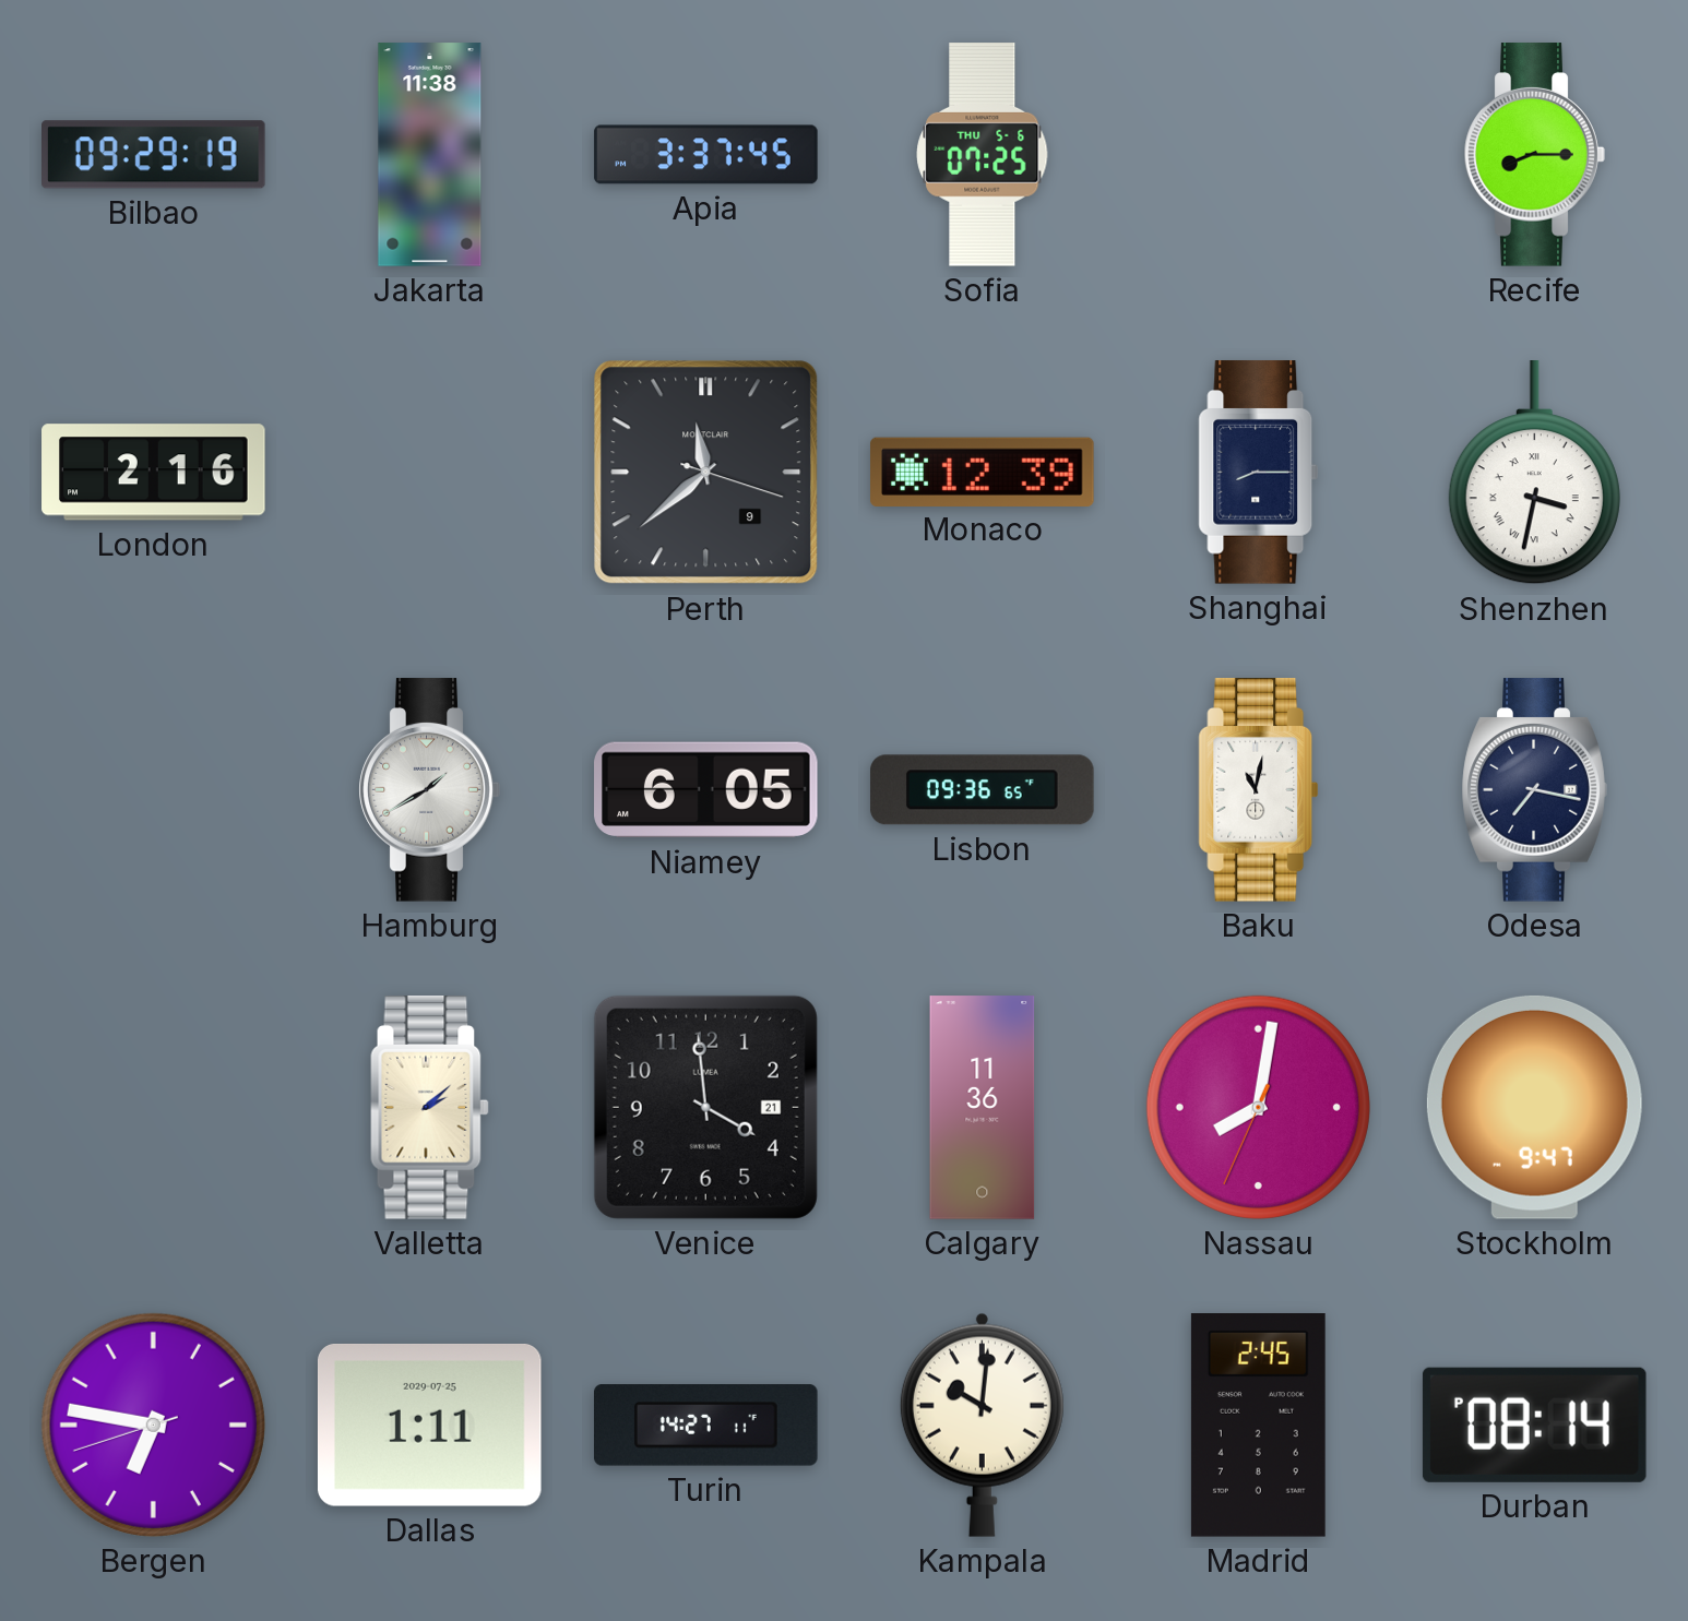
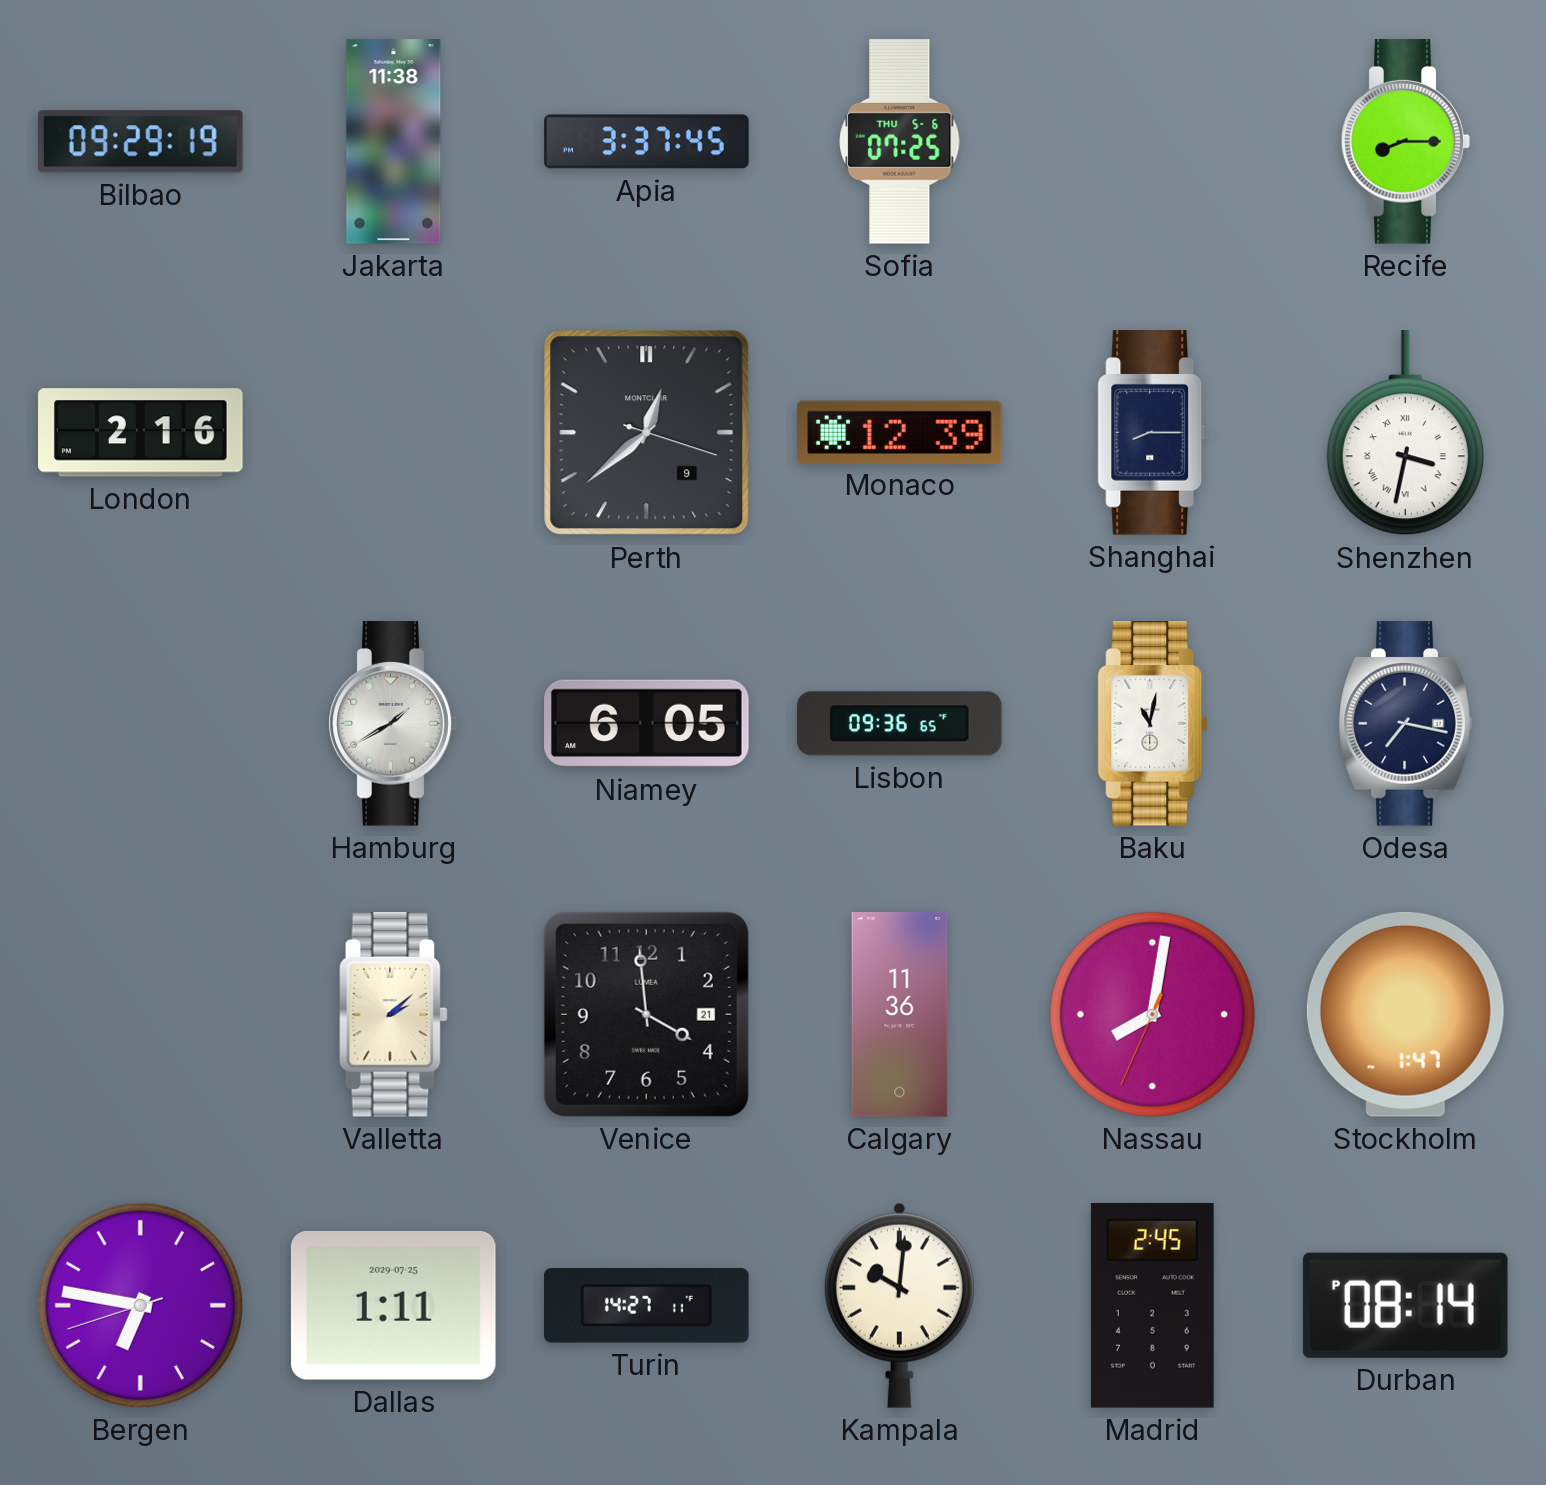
Perth: 11:38 -> 12:38 (647, 433)
Stockholm: 9:47 -> 1:47 (1405, 1014)
